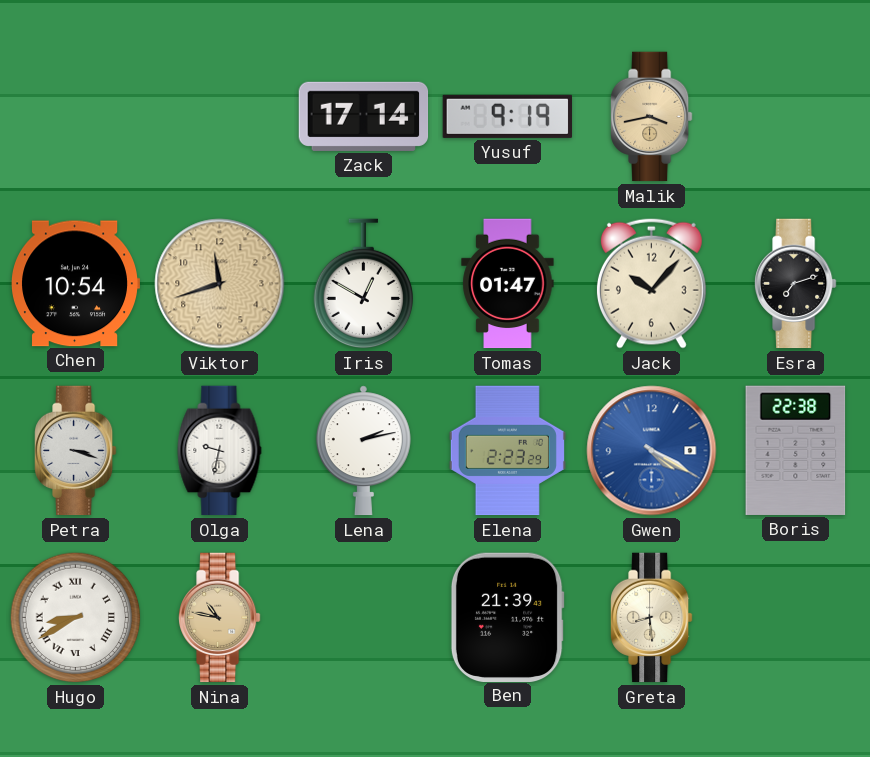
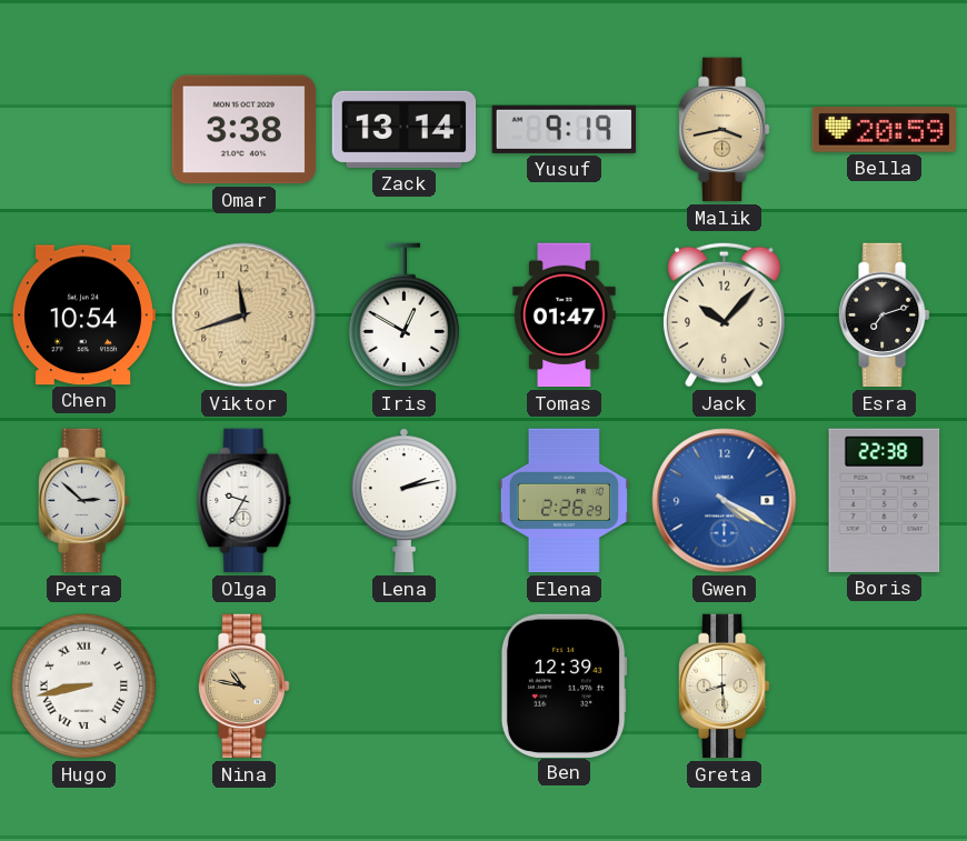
Omar: none -> 3:38 (243, 130)
Zack: 17:14 -> 13:14 (405, 129)
Bella: none -> 20:59 (884, 130)
Petra: 3:18 -> 2:52 (84, 501)
Olga: 9:32 -> 9:35 (245, 501)
Elena: 2:23 -> 2:26 (564, 501)
Hugo: 8:40 -> 8:43 (84, 687)
Ben: 21:39 -> 12:39 (564, 685)
